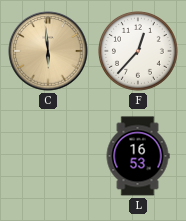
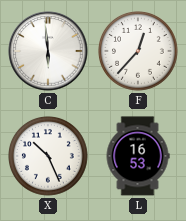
C dial: champagne -> white (48, 51)
X: none -> 10:26 (49, 157)
